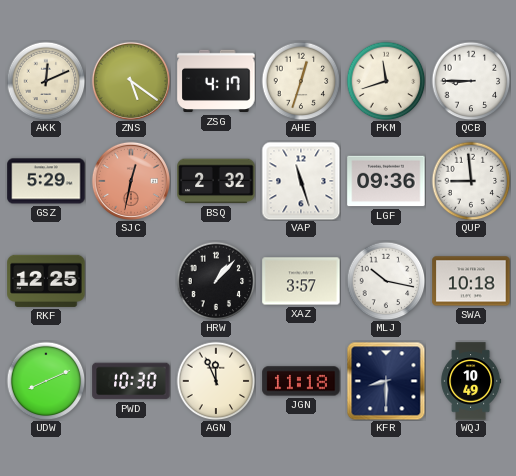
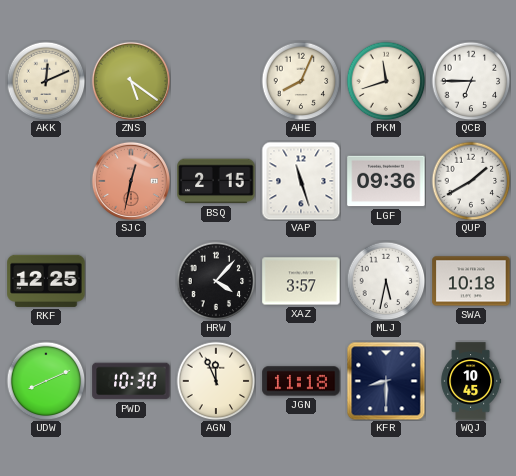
ZSG: 4:17 -> none (216, 81)
AHE: 12:33 -> 8:04 (301, 81)
QCB: 8:45 -> 6:45 (471, 81)
GSZ: 5:29 -> none (46, 181)
BSQ: 2:32 -> 2:15 (216, 181)
QUP: 8:59 -> 1:40 (471, 181)
HRW: 1:07 -> 4:07 (216, 281)
MLJ: 10:17 -> 5:32 (386, 281)
WQJ: 10:49 -> 10:45 (471, 381)
